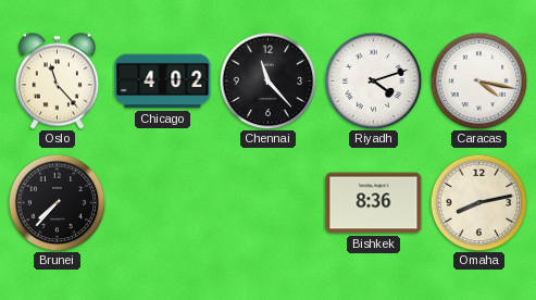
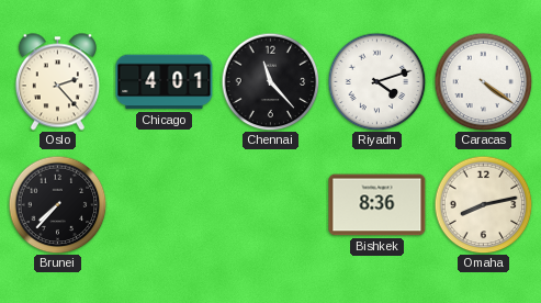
Oslo: 11:23 -> 2:23 (57, 82)
Chicago: 4:02 -> 4:01 (165, 82)
Caracas: 4:17 -> 4:21 (483, 81)
